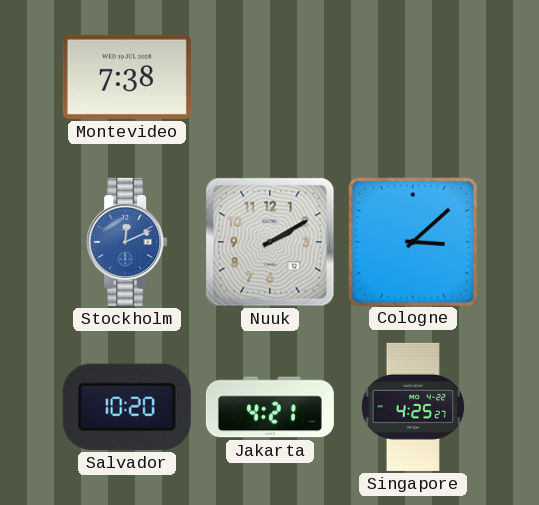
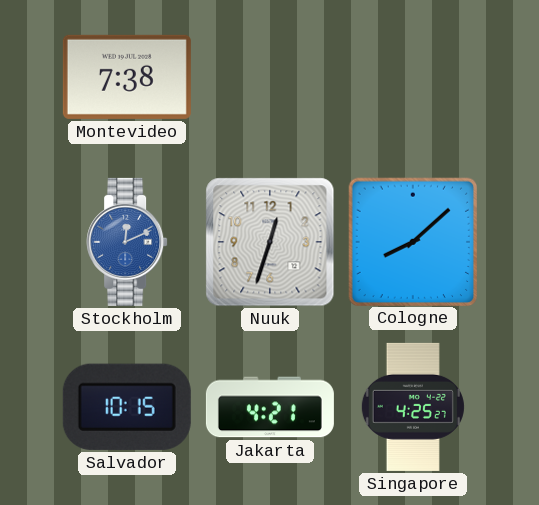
Nuuk: 2:10 -> 12:33 (270, 242)
Cologne: 3:08 -> 8:08 (412, 241)
Salvador: 10:20 -> 10:15 (127, 407)
